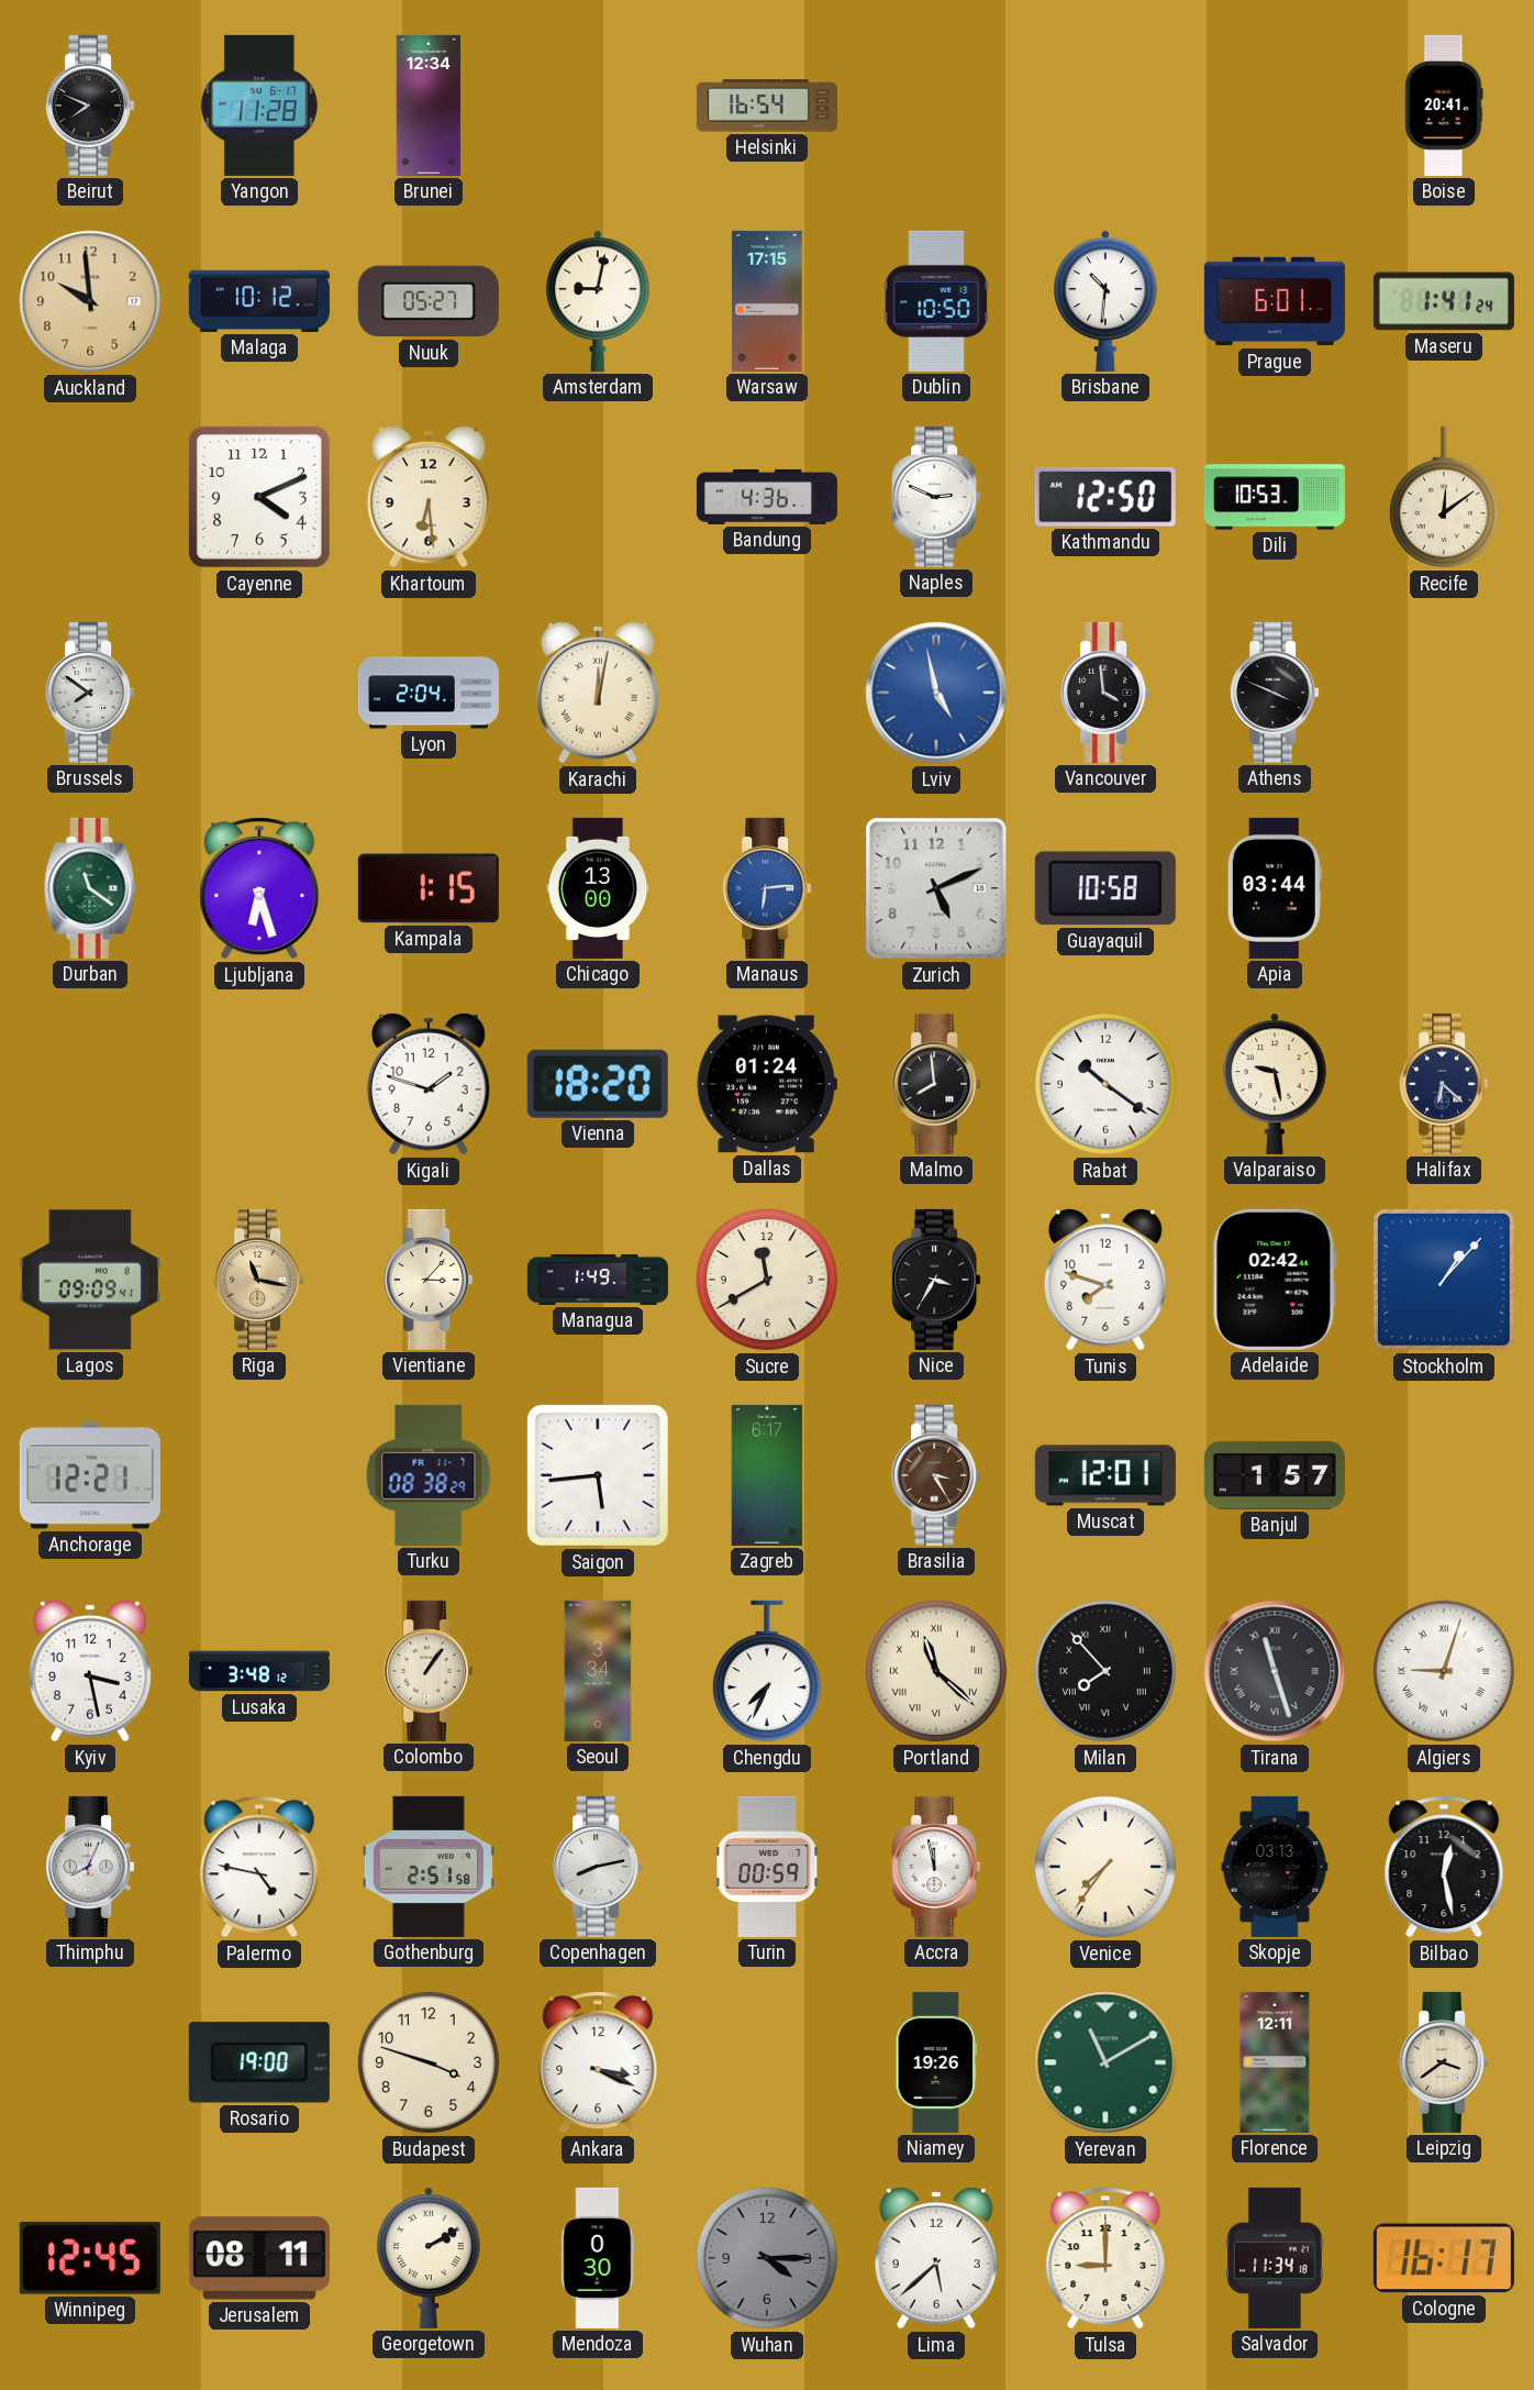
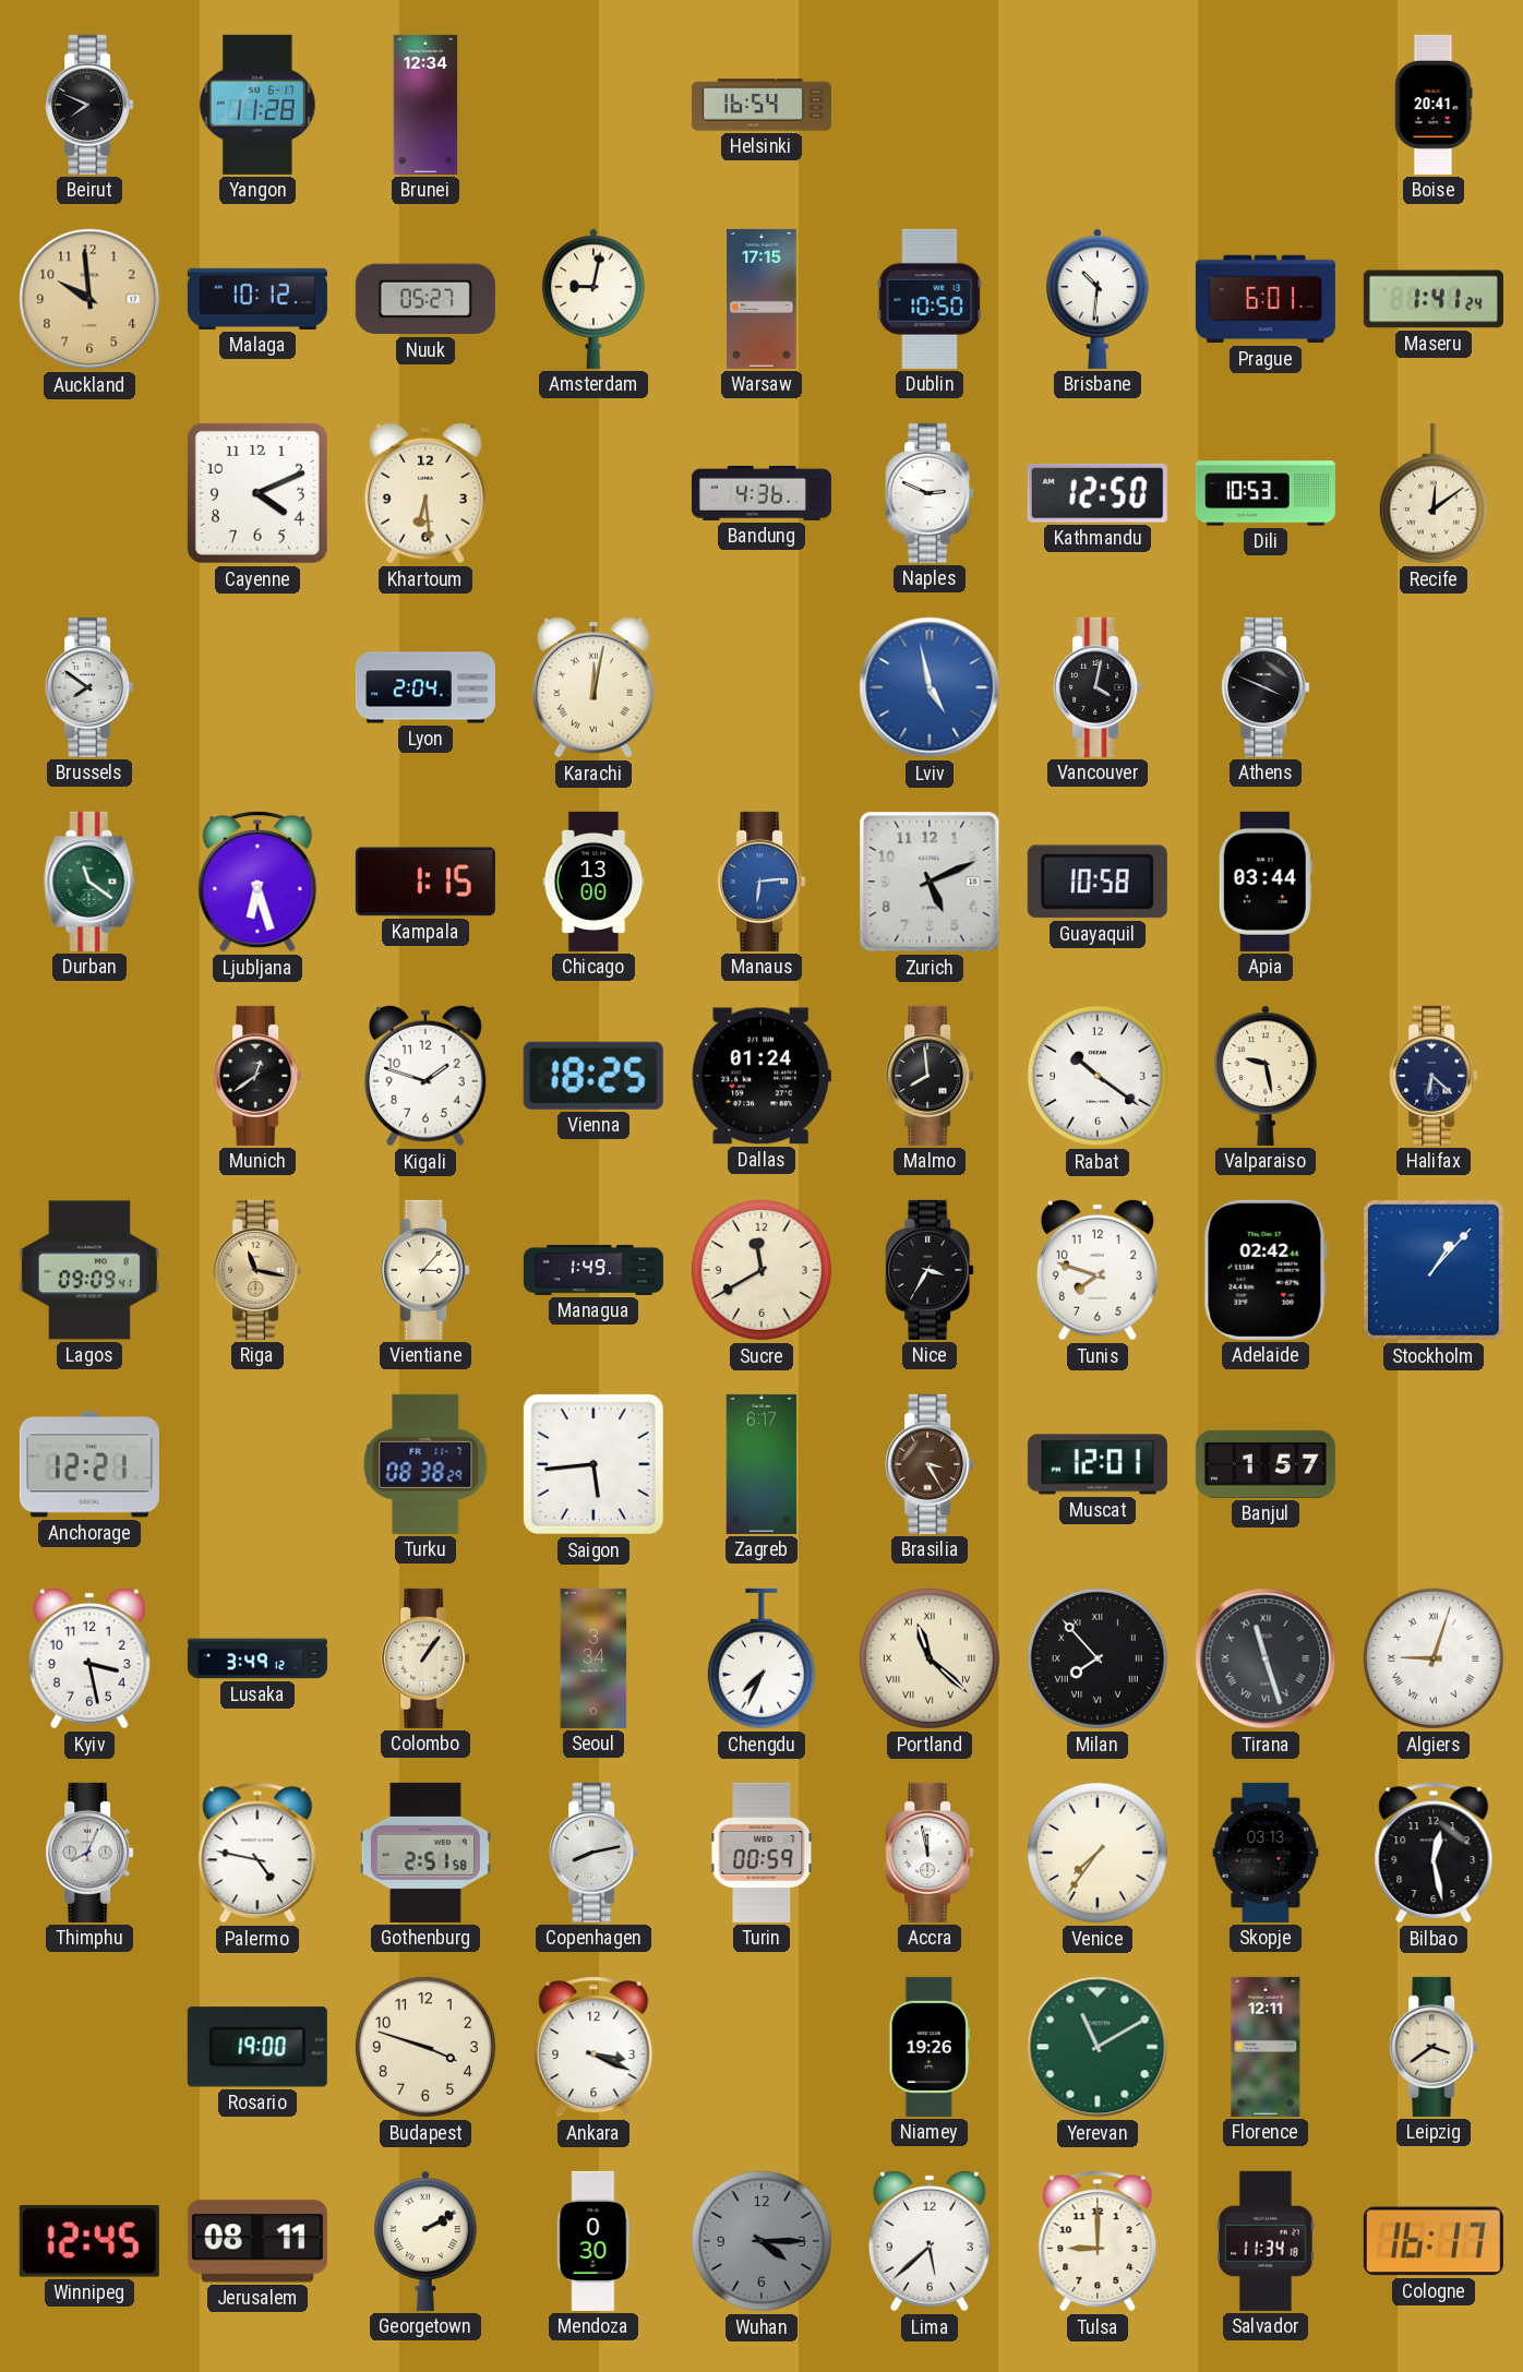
Vancouver: 3:59 -> 4:02 (1098, 687)
Munich: none -> 12:39 (257, 1076)
Vienna: 18:20 -> 18:25 (593, 1076)
Lusaka: 3:48 -> 3:49 (257, 1658)
